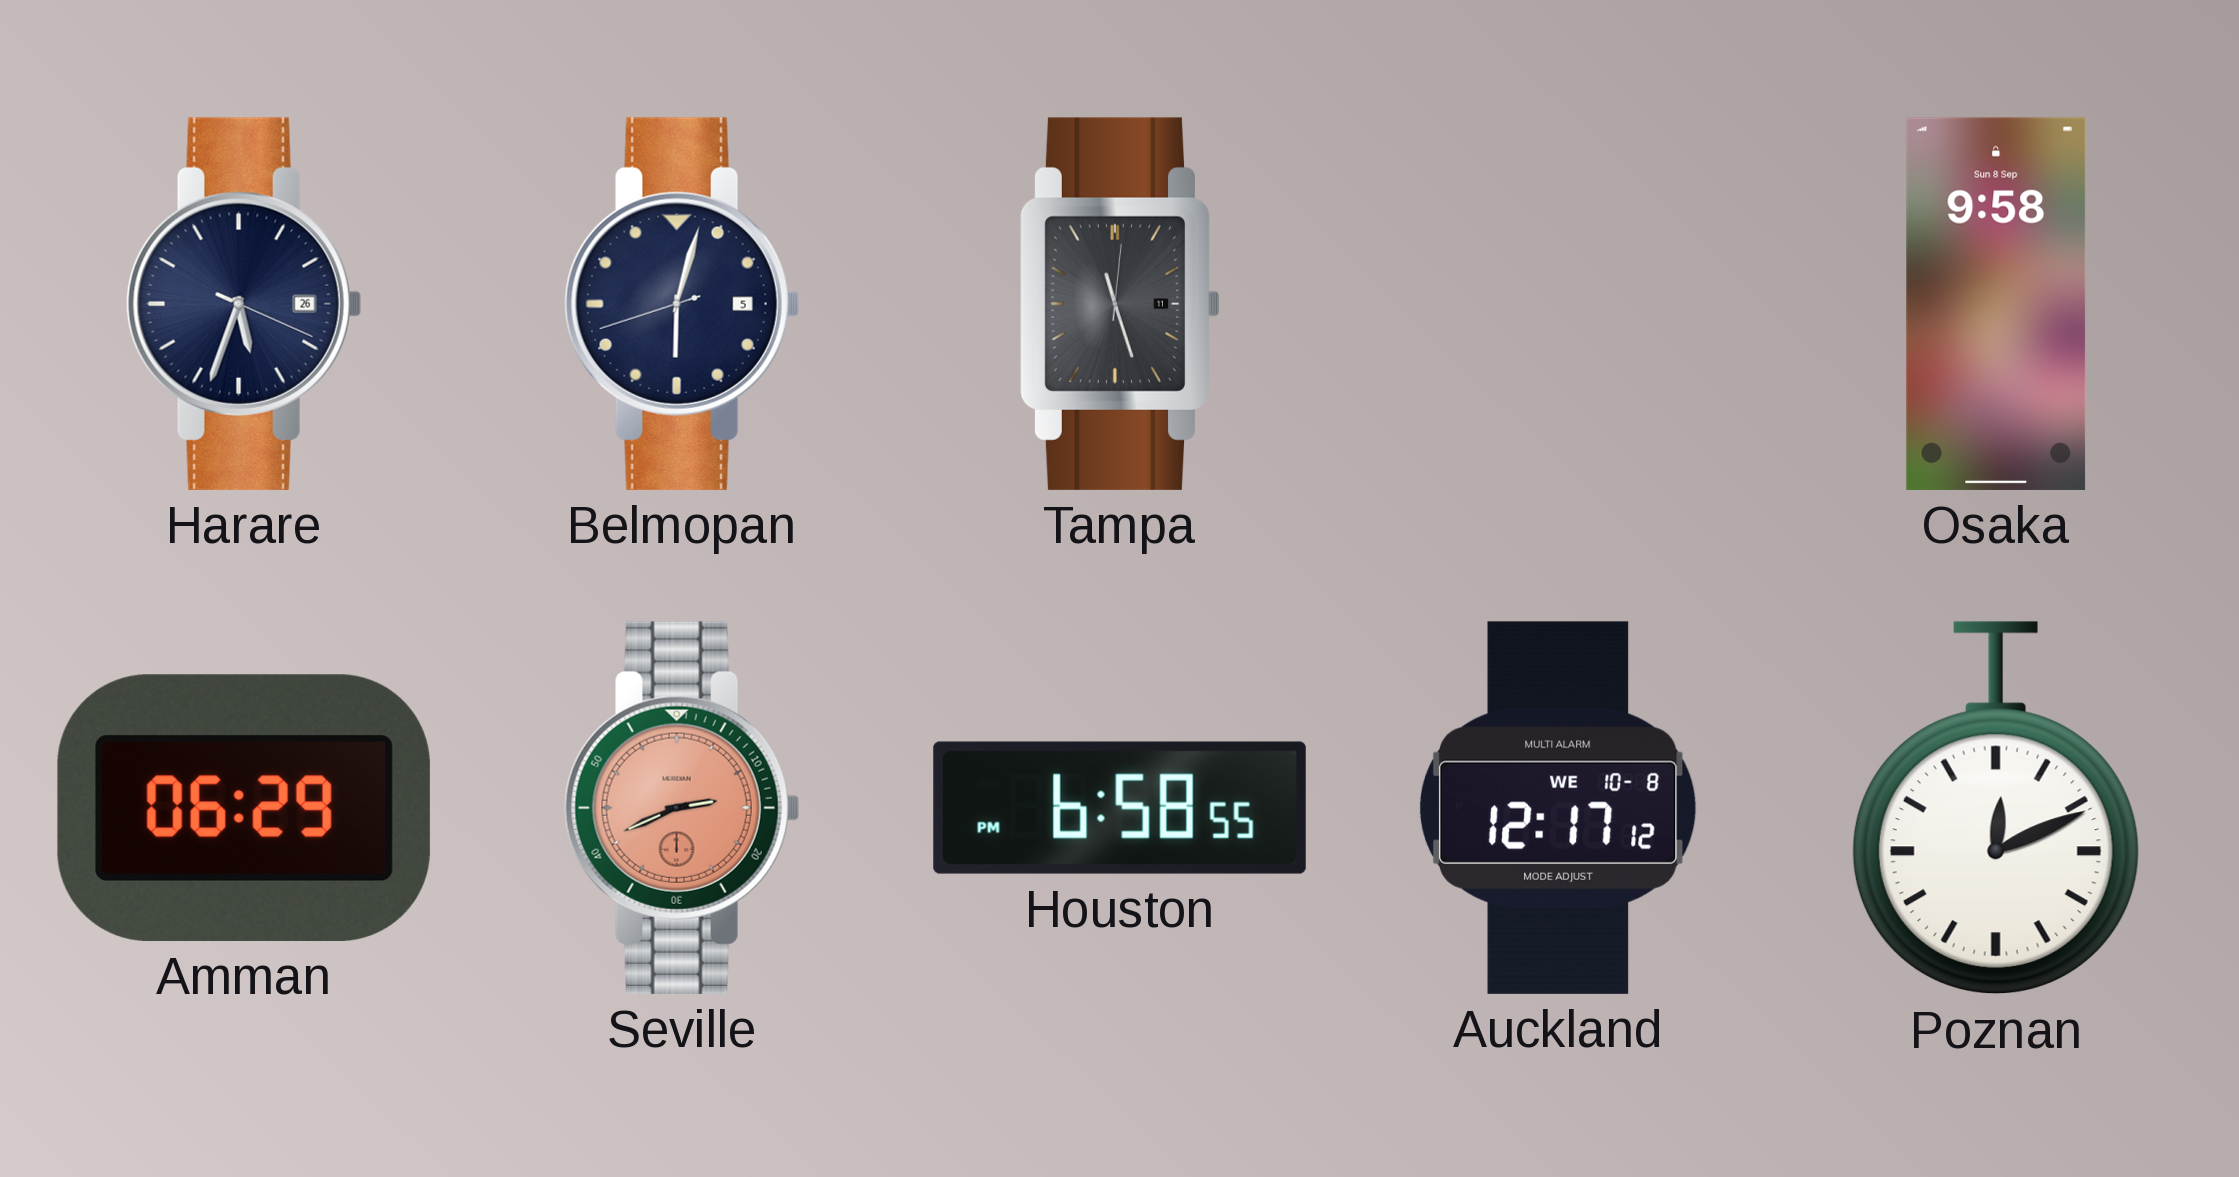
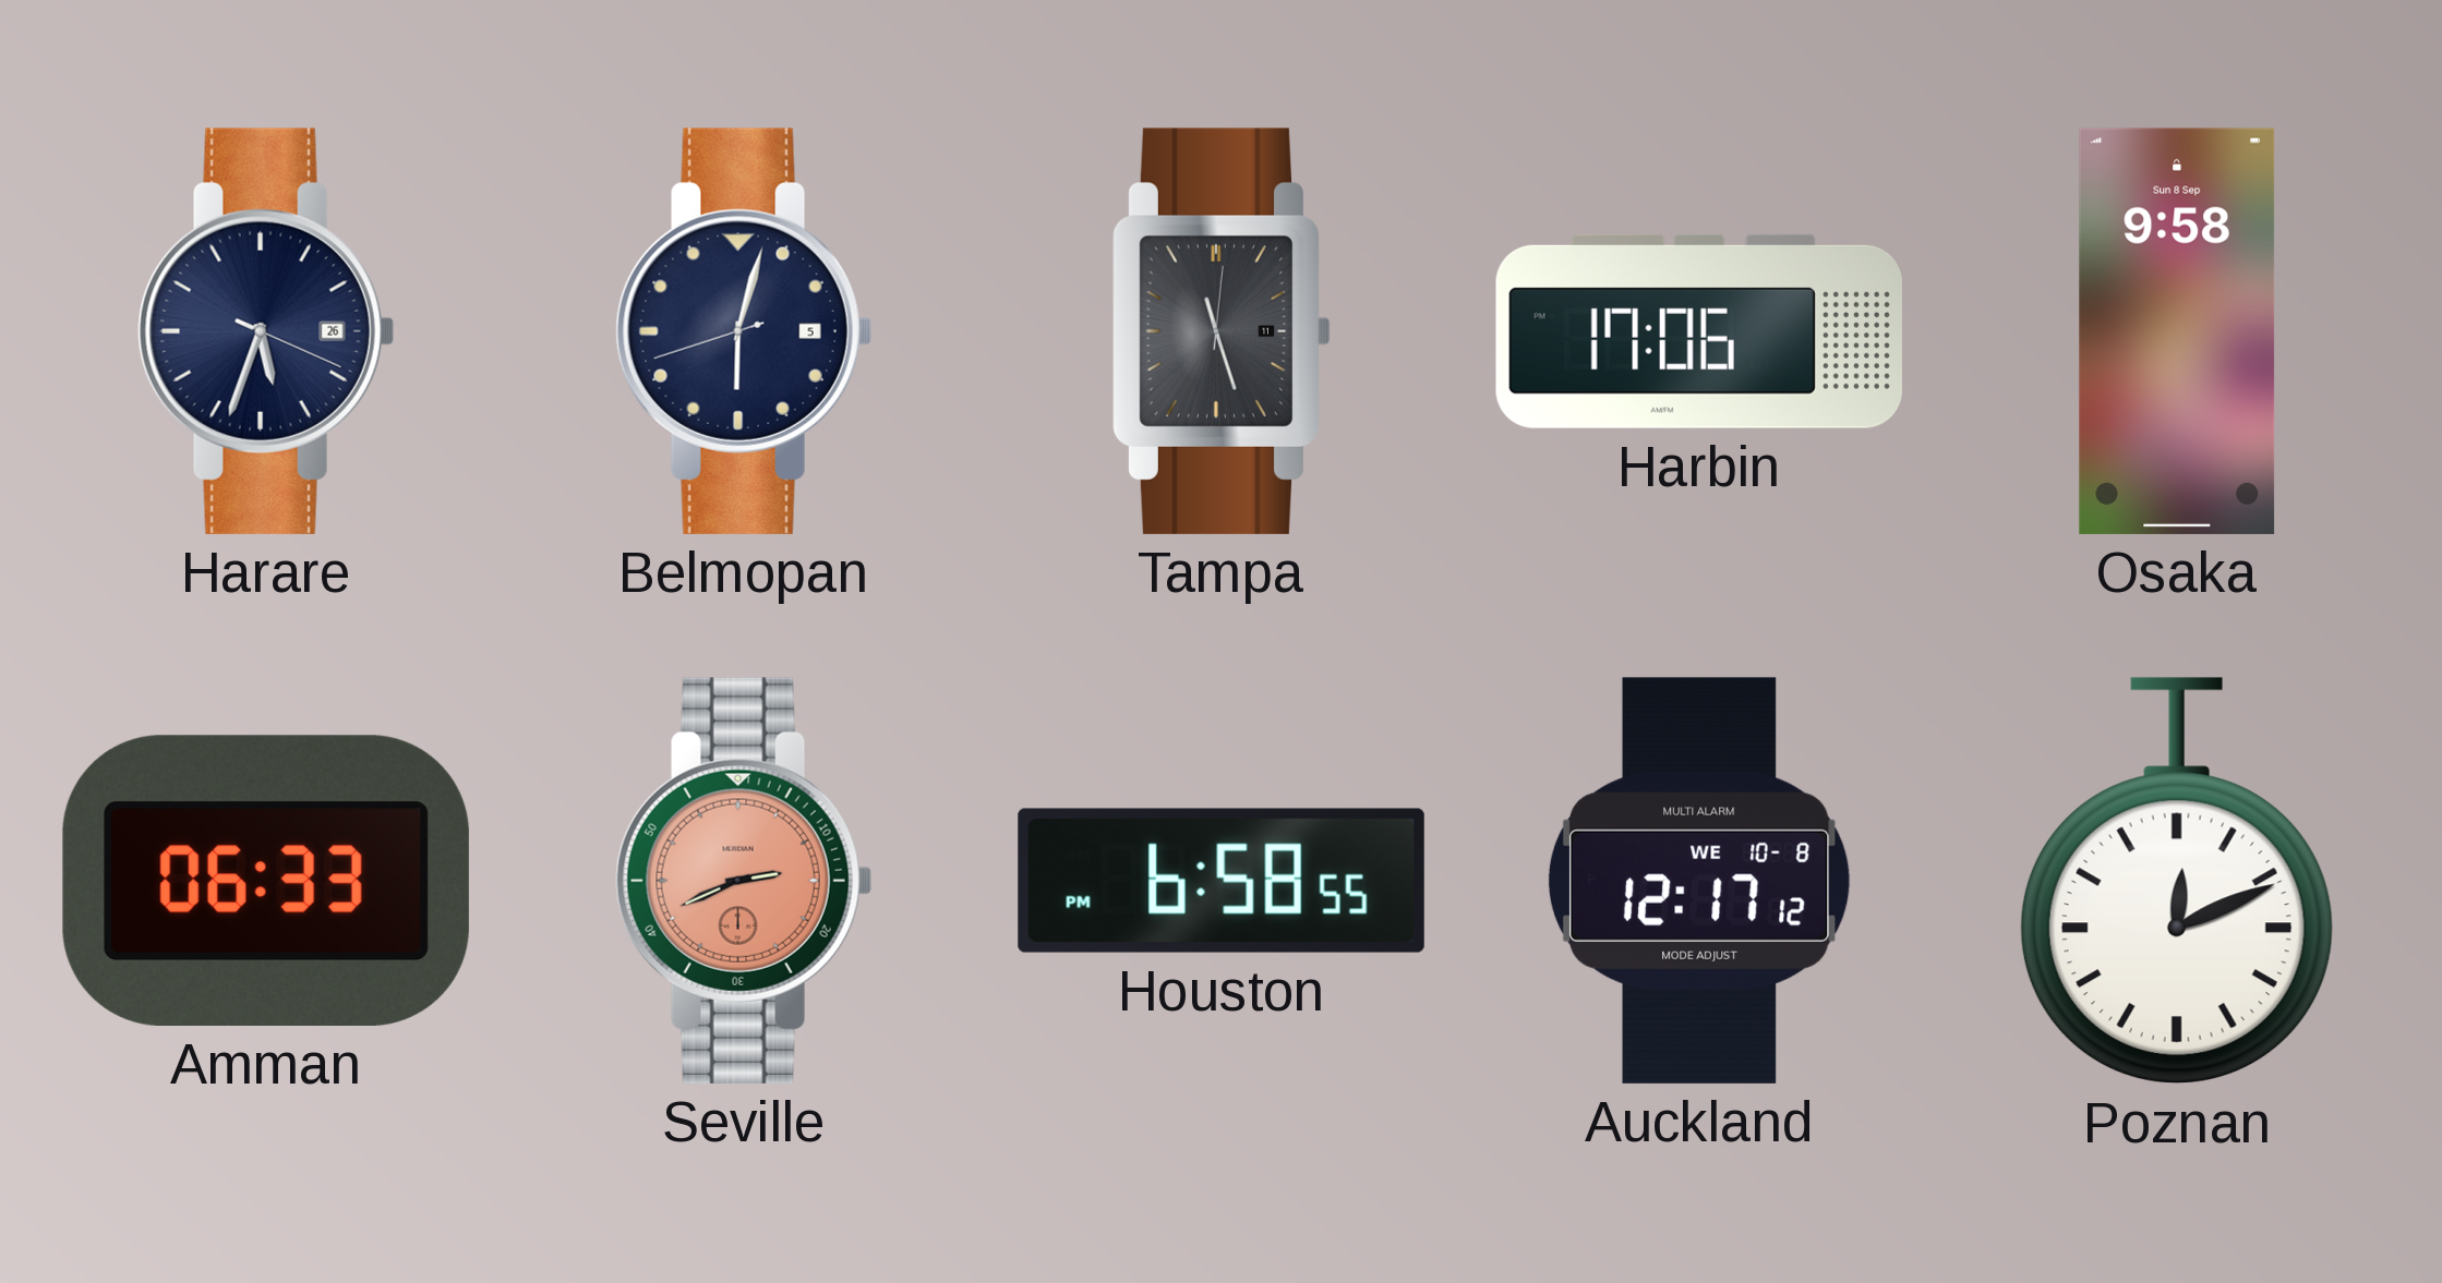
Harbin: none -> 17:06 (1699, 331)
Amman: 06:29 -> 06:33 (266, 881)
